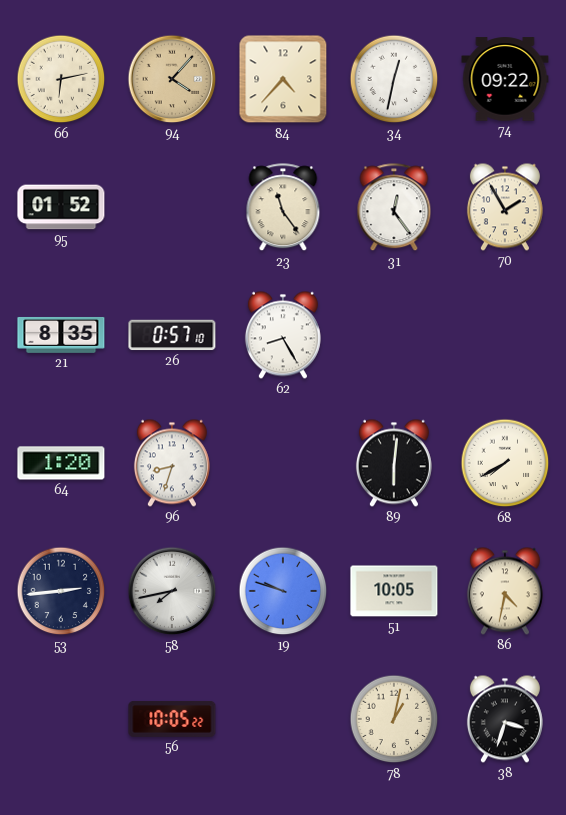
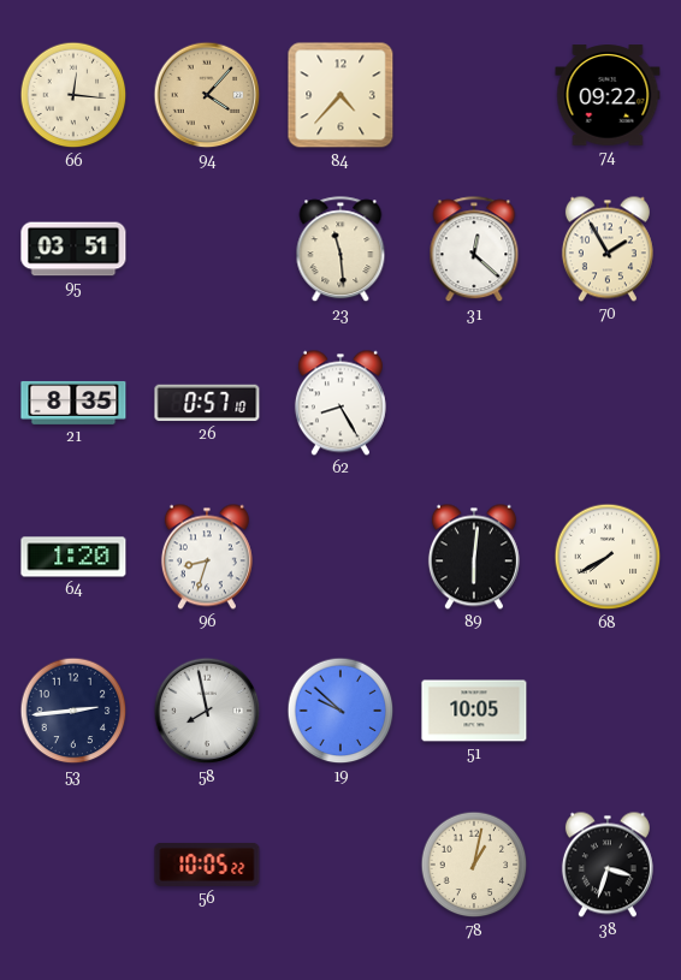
66: 6:13 -> 12:16 (73, 95)
34: 12:32 -> none (394, 79)
95: 01:52 -> 03:51 (73, 249)
23: 11:24 -> 11:29 (340, 250)
31: 12:24 -> 12:22 (474, 250)
58: 7:43 -> 7:58 (207, 711)
19: 9:48 -> 9:52 (340, 711)
86: 4:32 -> none (505, 591)
